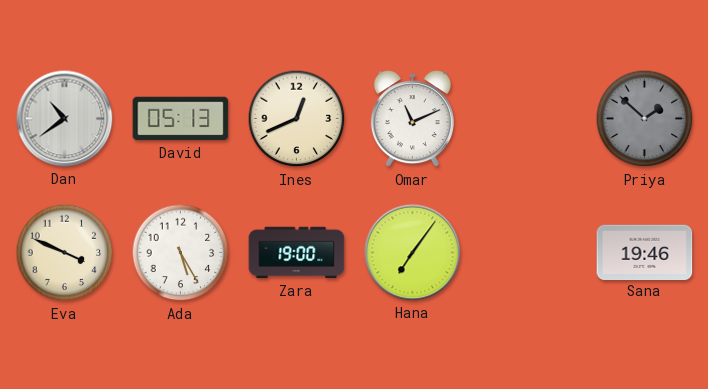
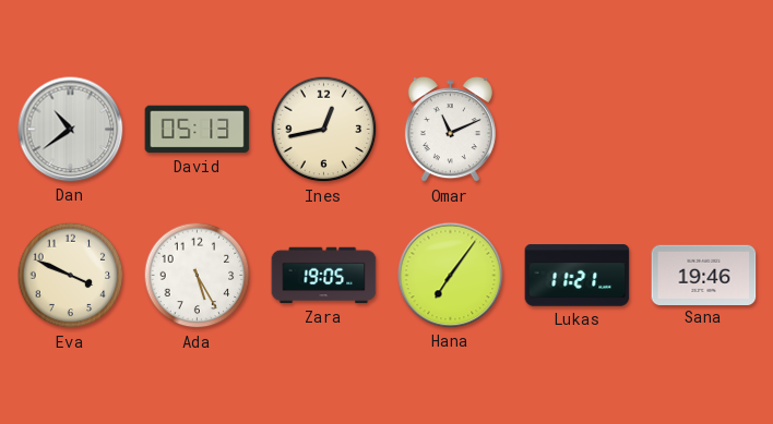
Ines: 12:41 -> 12:43 (324, 130)
Priya: 1:52 -> none (645, 119)
Zara: 19:00 -> 19:05 (324, 276)
Lukas: none -> 11:21 (578, 276)
